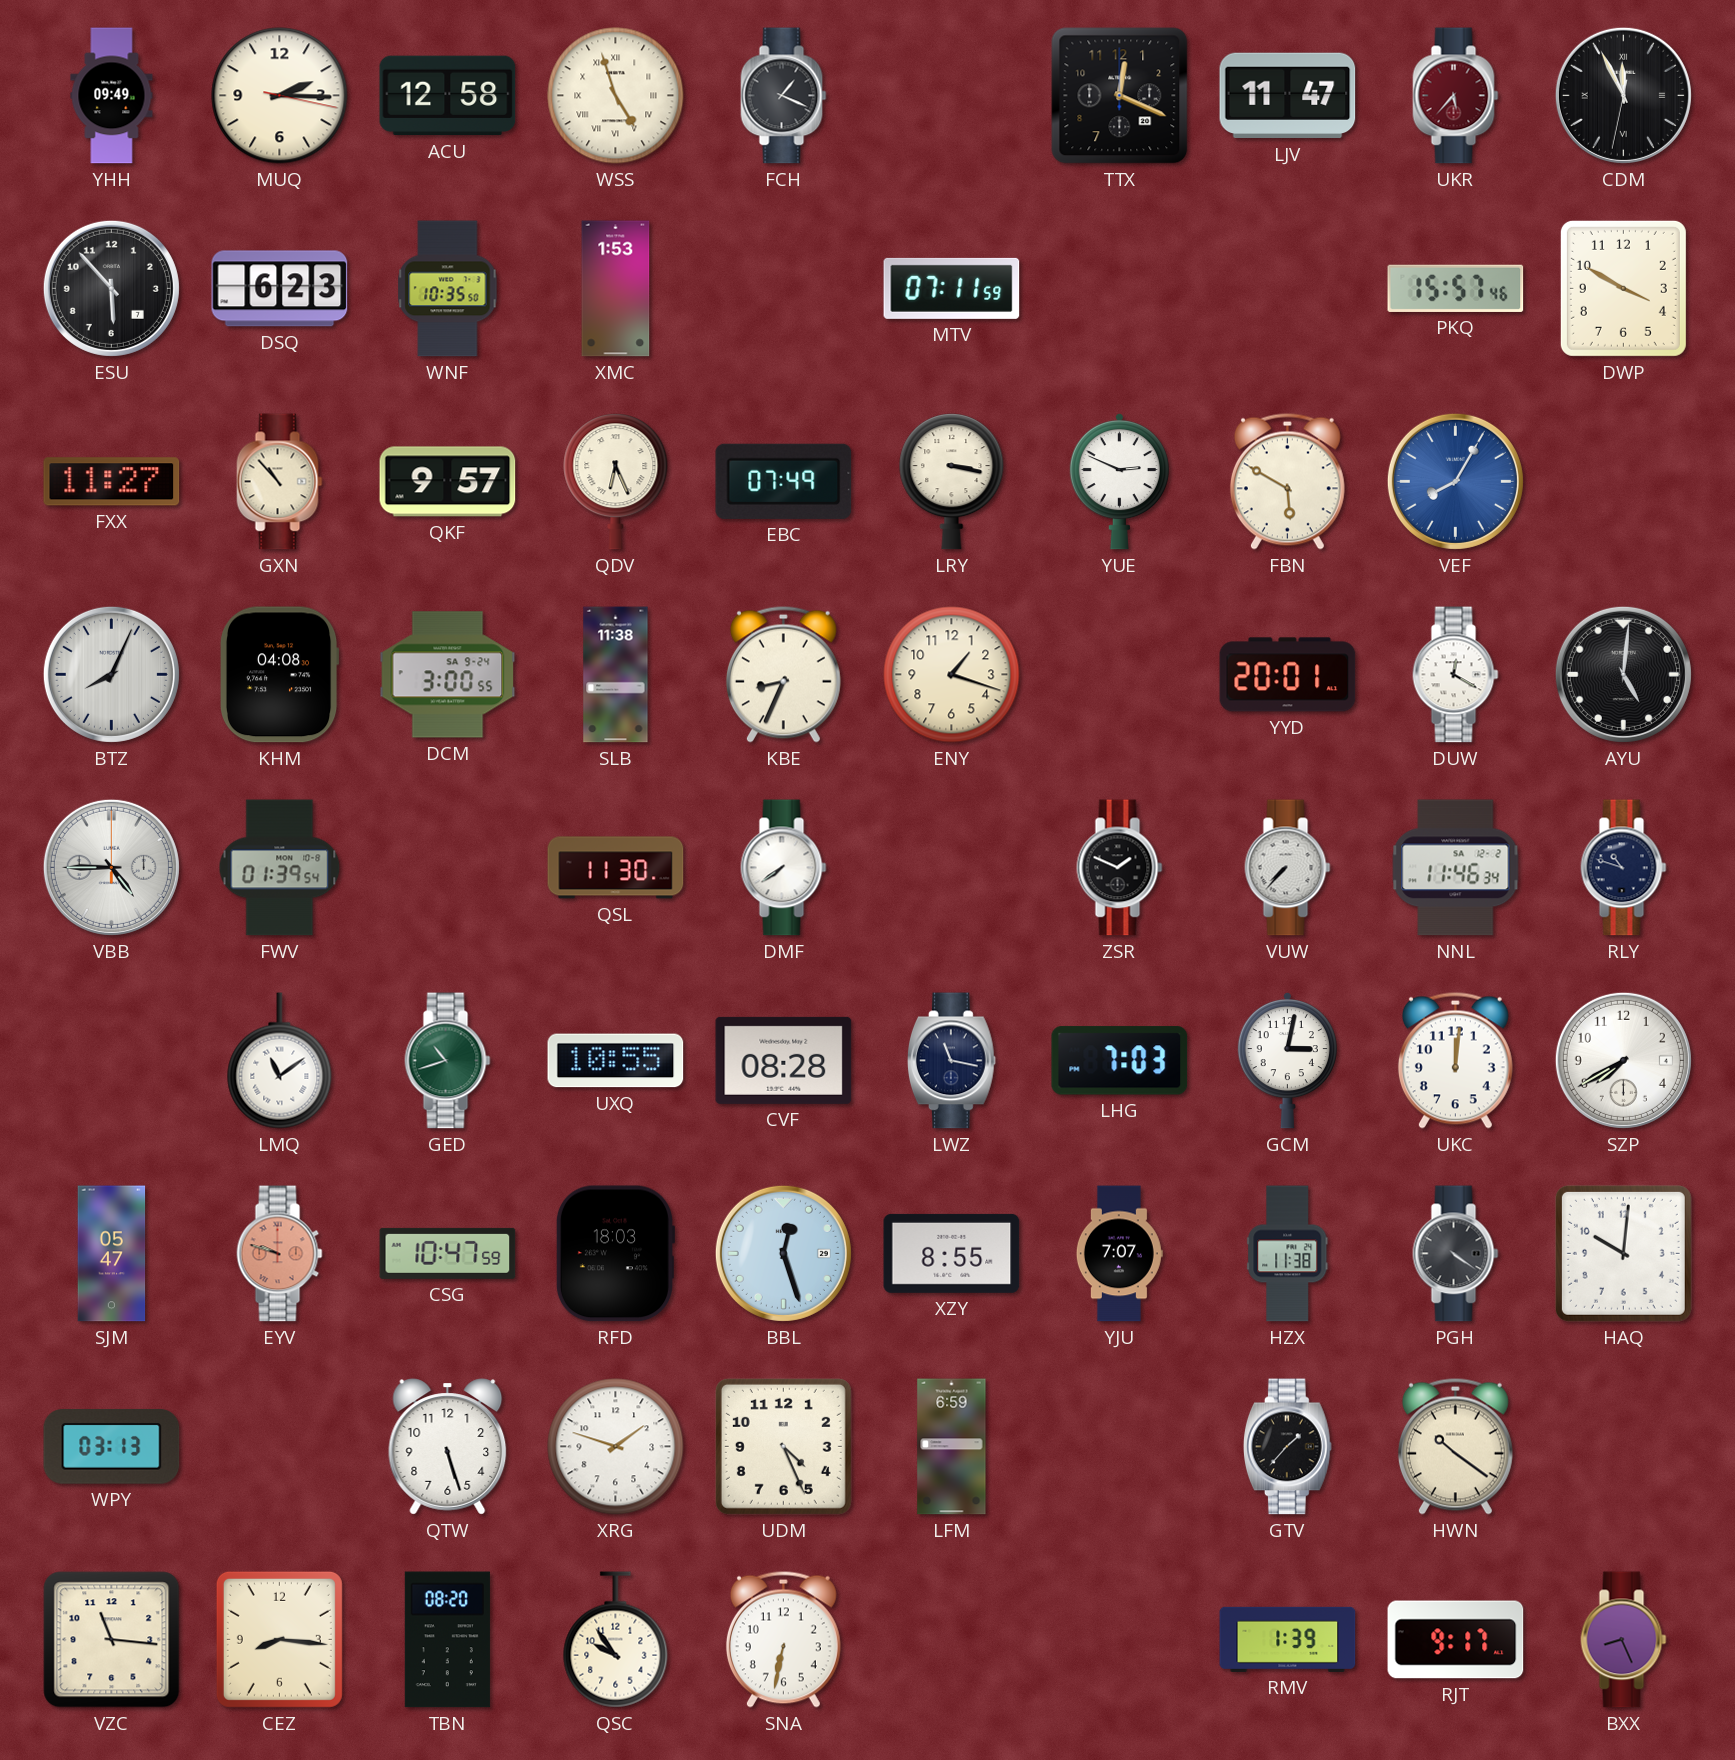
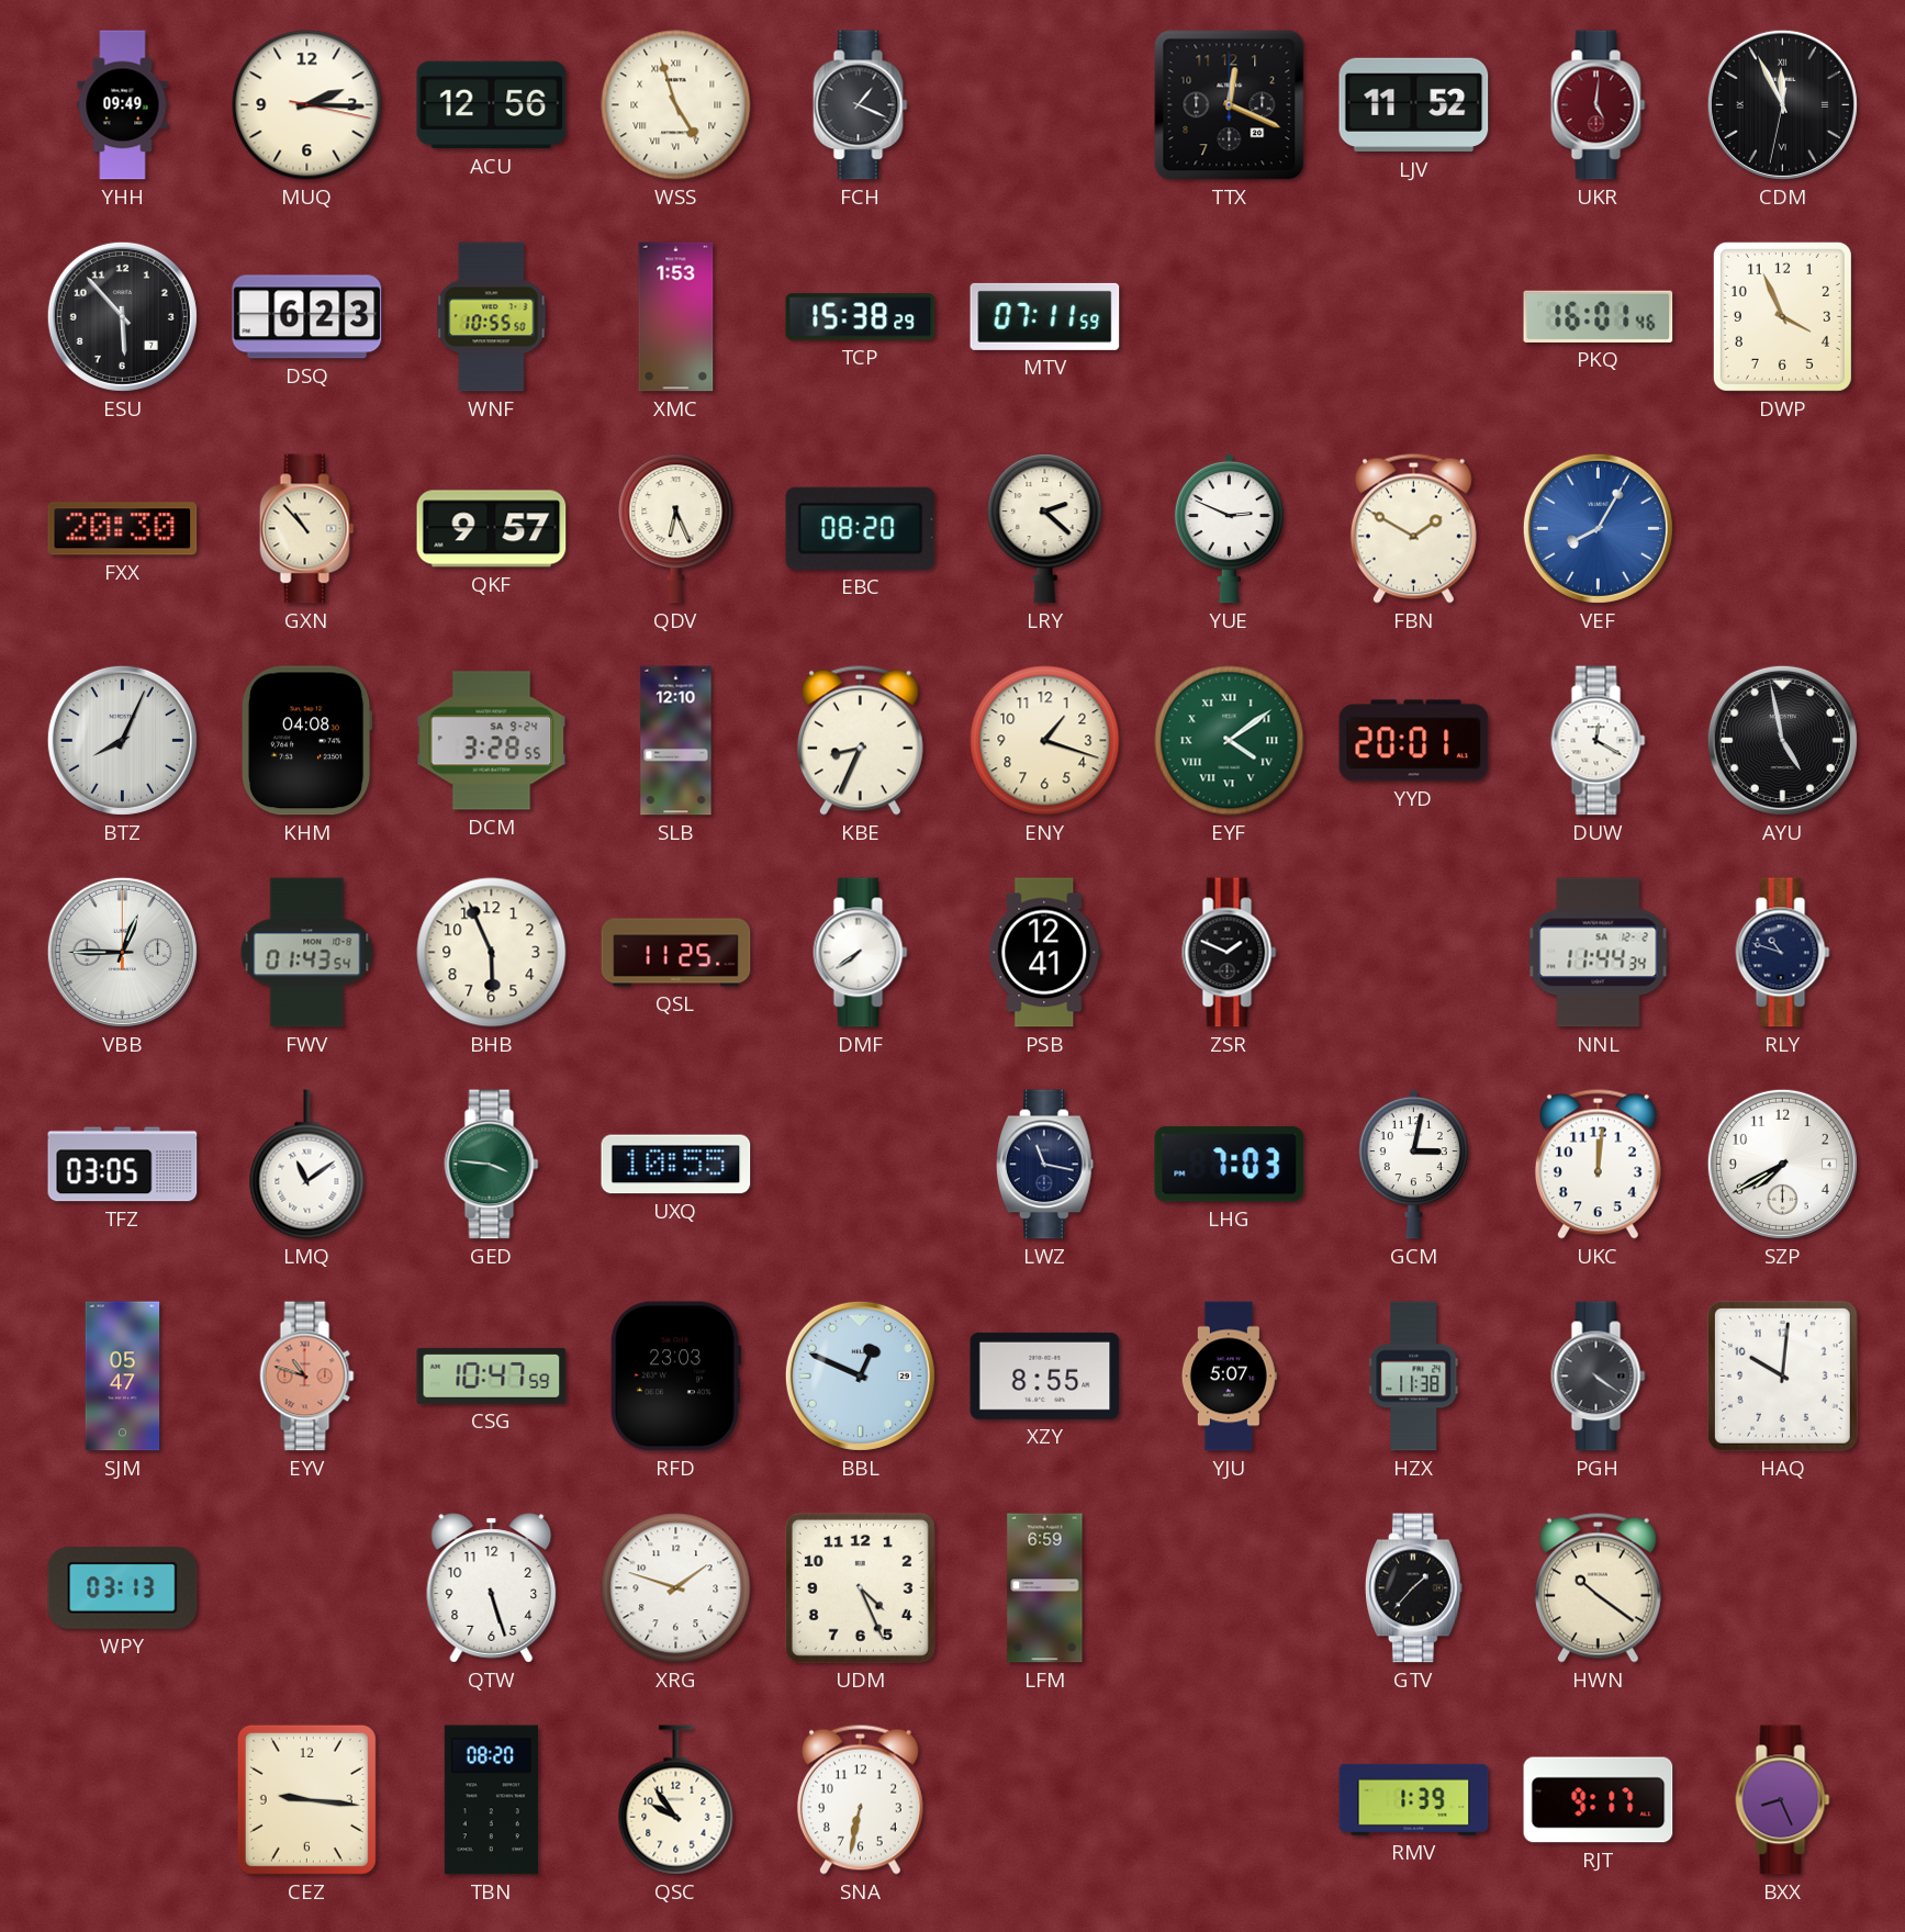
ACU: 12:58 -> 12:56 (492, 105)
LJV: 11:47 -> 11:52 (1414, 105)
UKR: 5:37 -> 5:01 (1599, 105)
WNF: 10:35 -> 10:55 (492, 317)
TCP: none -> 15:38 (861, 317)
PKQ: 15:57 -> 16:01 (1599, 316)
DWP: 3:50 -> 3:56 (1782, 316)
FXX: 11:27 -> 20:30 (123, 529)
EBC: 07:49 -> 08:20 (861, 528)
LRY: 3:17 -> 2:22 (1045, 529)
FBN: 5:50 -> 1:50 (1413, 528)
DCM: 3:00 -> 3:28 (492, 741)
SLB: 11:38 -> 12:10 (676, 741)
EYF: none -> 4:09 (1230, 741)
AYU: 5:01 -> 4:58 (1782, 740)
VBB: 4:45 -> 12:45 (122, 952)
FWV: 01:39 -> 01:43 (307, 953)
BHB: none -> 5:56 (492, 953)
QSL: 11:30 -> 11:25 (676, 953)
PSB: none -> 12:41 (1045, 953)
VUW: 7:37 -> none (1288, 868)
NNL: 11:46 -> 11:44 (1599, 953)
TFZ: none -> 03:05 (123, 1165)
GED: 10:42 -> 3:46 (492, 1165)
CVF: 08:28 -> none (784, 1060)
EYV: 9:48 -> 10:48 (307, 1377)
RFD: 18:03 -> 23:03 (674, 1377)
BBL: 12:27 -> 12:49 (860, 1375)
YJU: 7:07 -> 5:07 (1229, 1377)
VZC: 11:16 -> none (112, 1640)
CEZ: 8:16 -> 9:16 (306, 1799)
